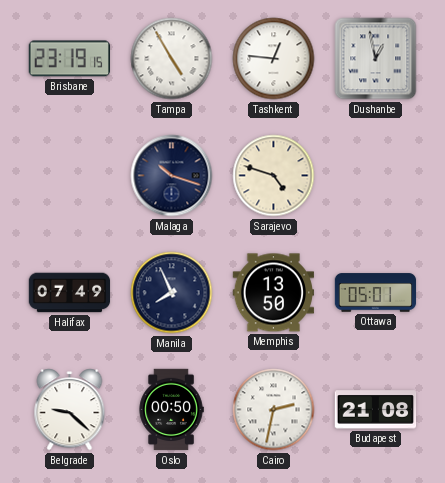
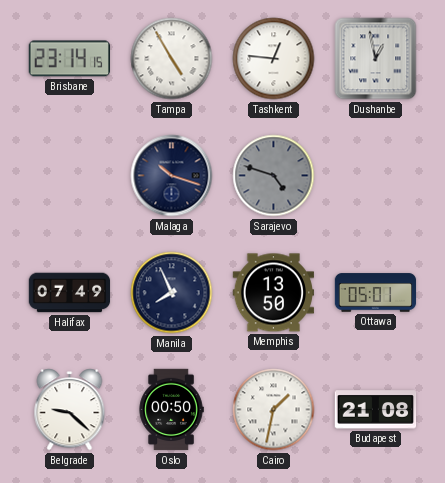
Brisbane: 23:19 -> 23:14 (69, 59)
Sarajevo dial: cream -> grey (274, 176)
Cairo: 2:32 -> 1:32 (274, 410)
